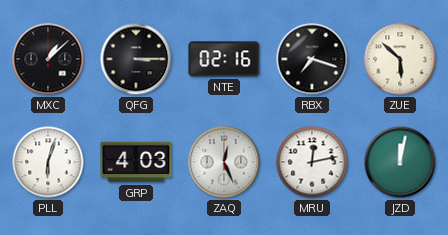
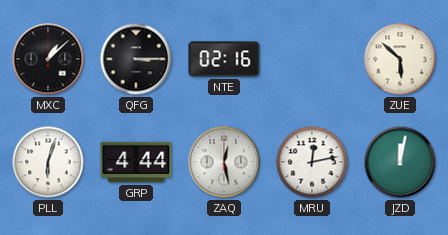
RBX: 7:18 -> none (312, 59)
GRP: 4:03 -> 4:44 (136, 162)
ZAQ: 12:26 -> 12:28 (224, 162)
